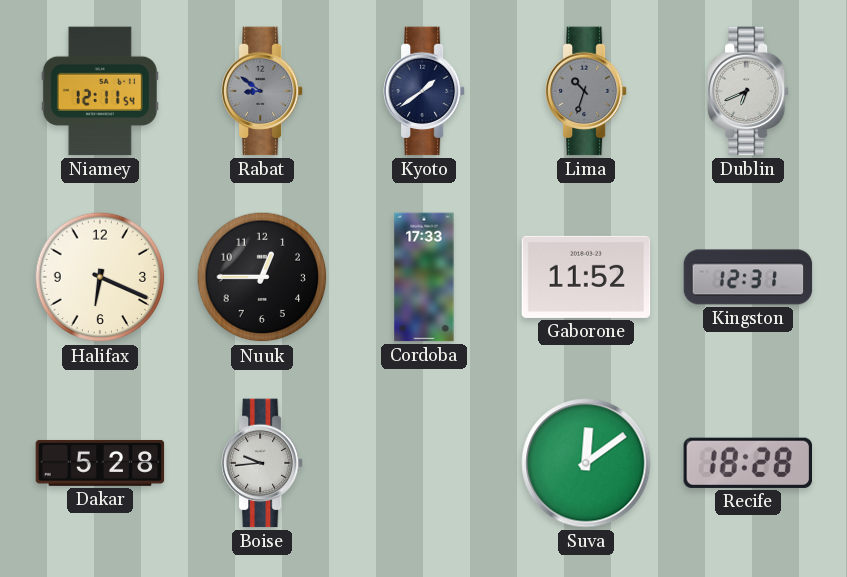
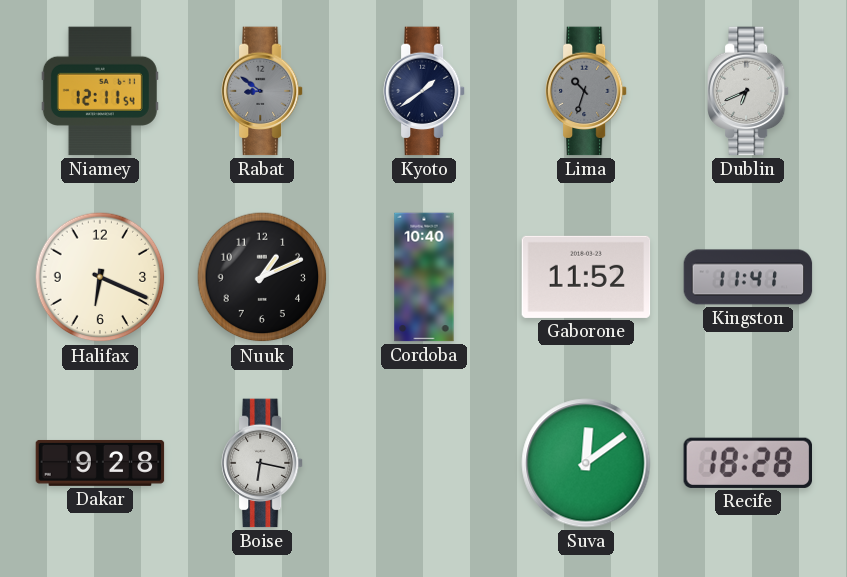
Nuuk: 12:45 -> 1:11 (262, 277)
Cordoba: 17:33 -> 10:40 (424, 277)
Kingston: 12:31 -> 11:41 (748, 277)
Dakar: 5:28 -> 9:28 (100, 463)
Boise: 9:44 -> 6:17 (263, 463)
